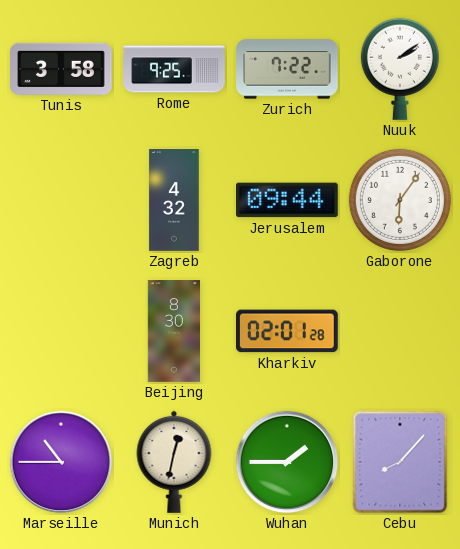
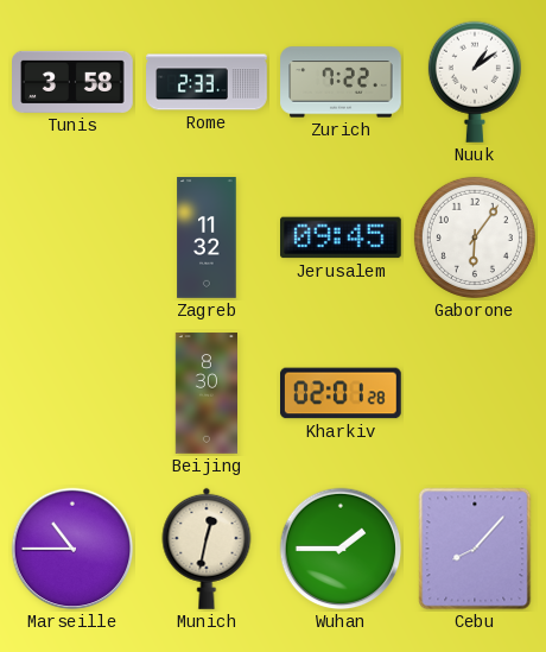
Rome: 9:25 -> 2:33 (207, 82)
Nuuk: 2:09 -> 1:09 (475, 82)
Zagreb: 4:32 -> 11:32 (207, 238)
Jerusalem: 09:44 -> 09:45 (342, 238)
